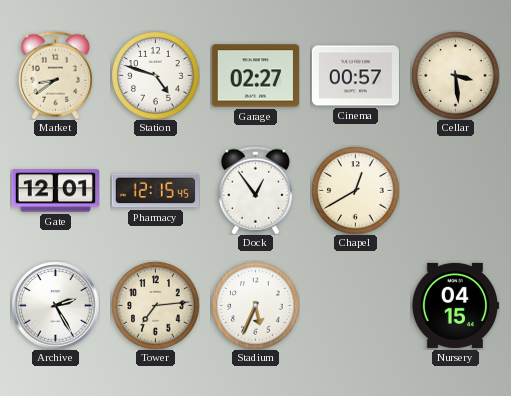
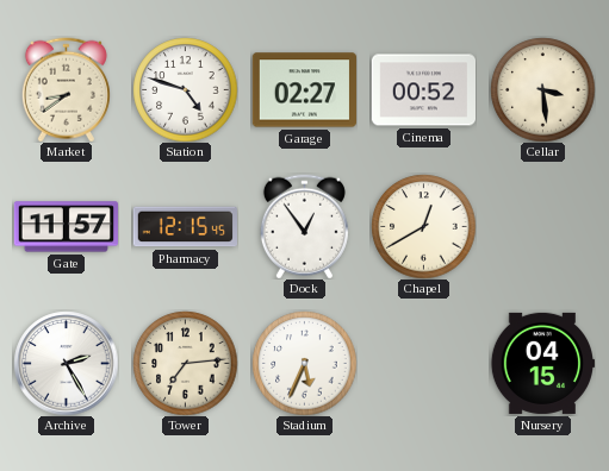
Cinema: 00:57 -> 00:52 (423, 90)
Gate: 12:01 -> 11:57 (66, 227)
